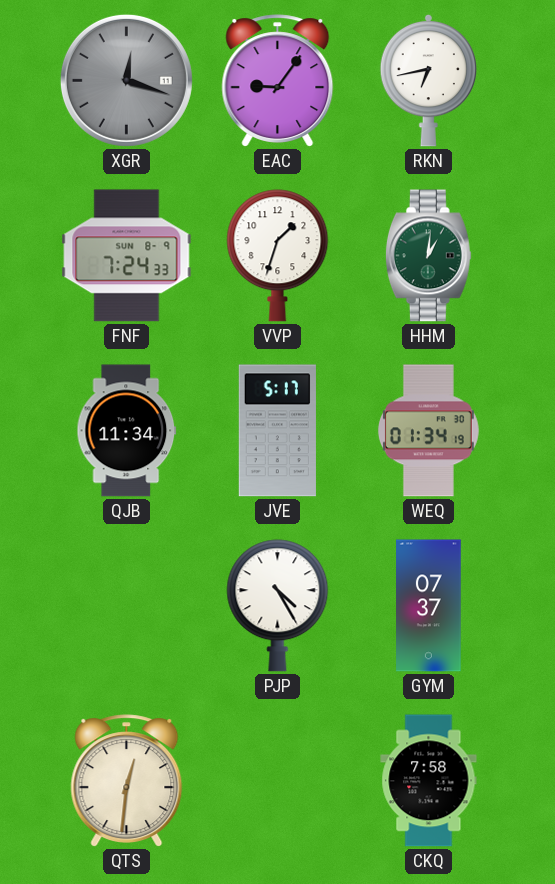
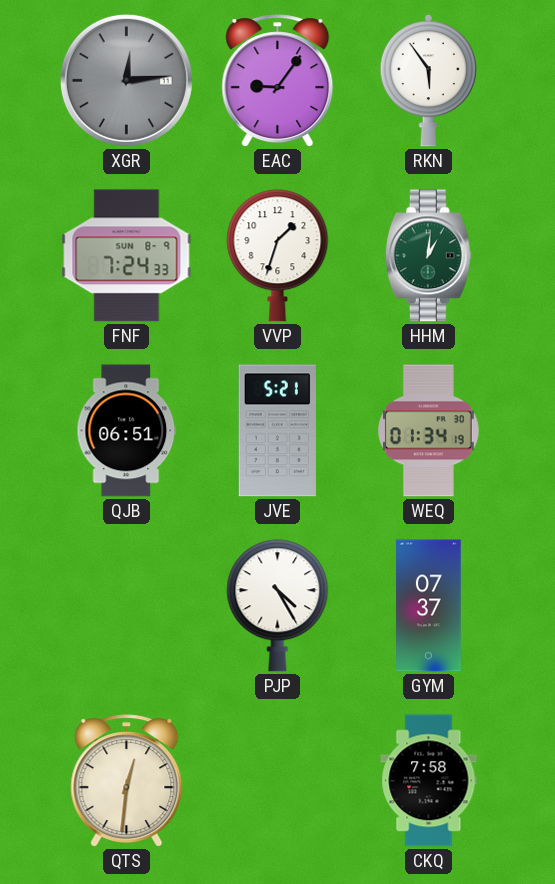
XGR: 12:18 -> 12:14 (126, 80)
RKN: 6:43 -> 5:54 (428, 80)
QJB: 11:34 -> 06:51 (127, 431)
JVE: 5:17 -> 5:21 (277, 431)
